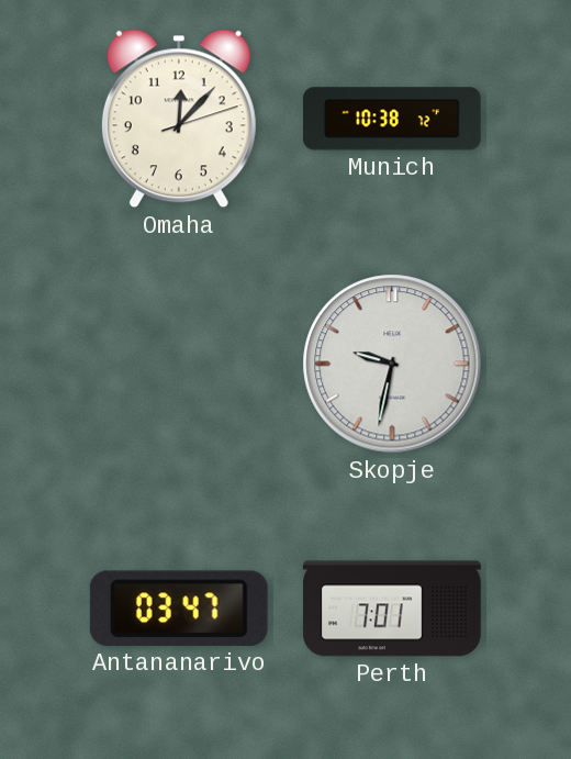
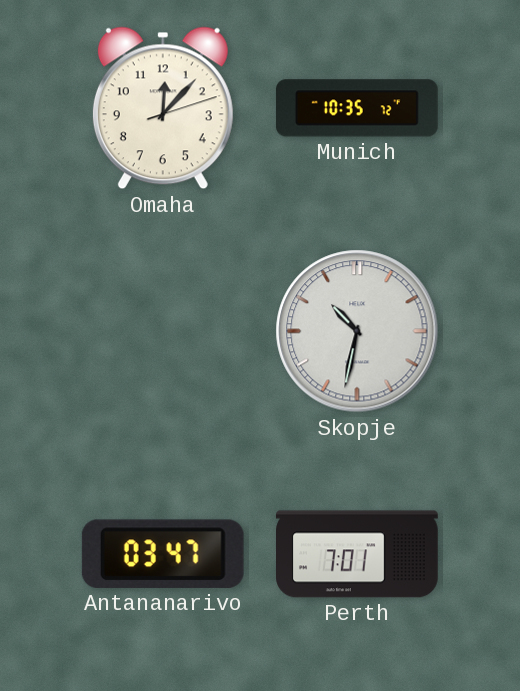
Munich: 10:38 -> 10:35 (357, 108)
Skopje: 9:32 -> 10:32 (357, 331)
